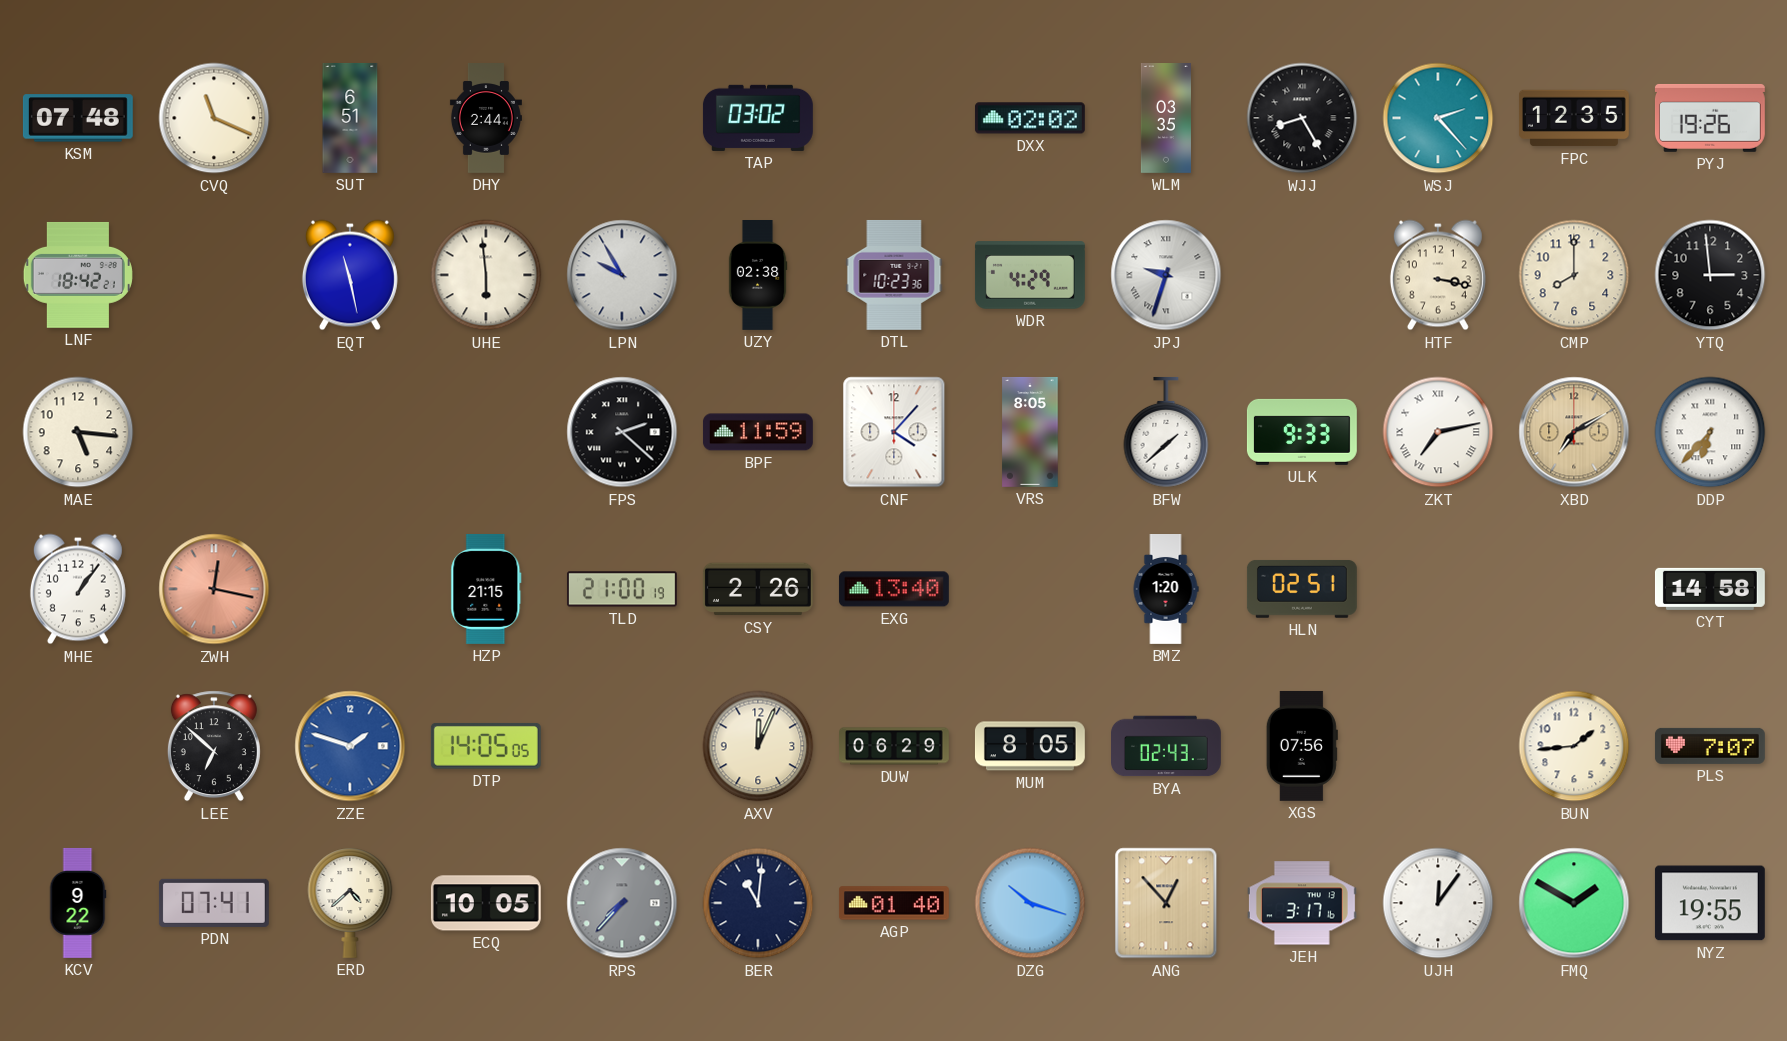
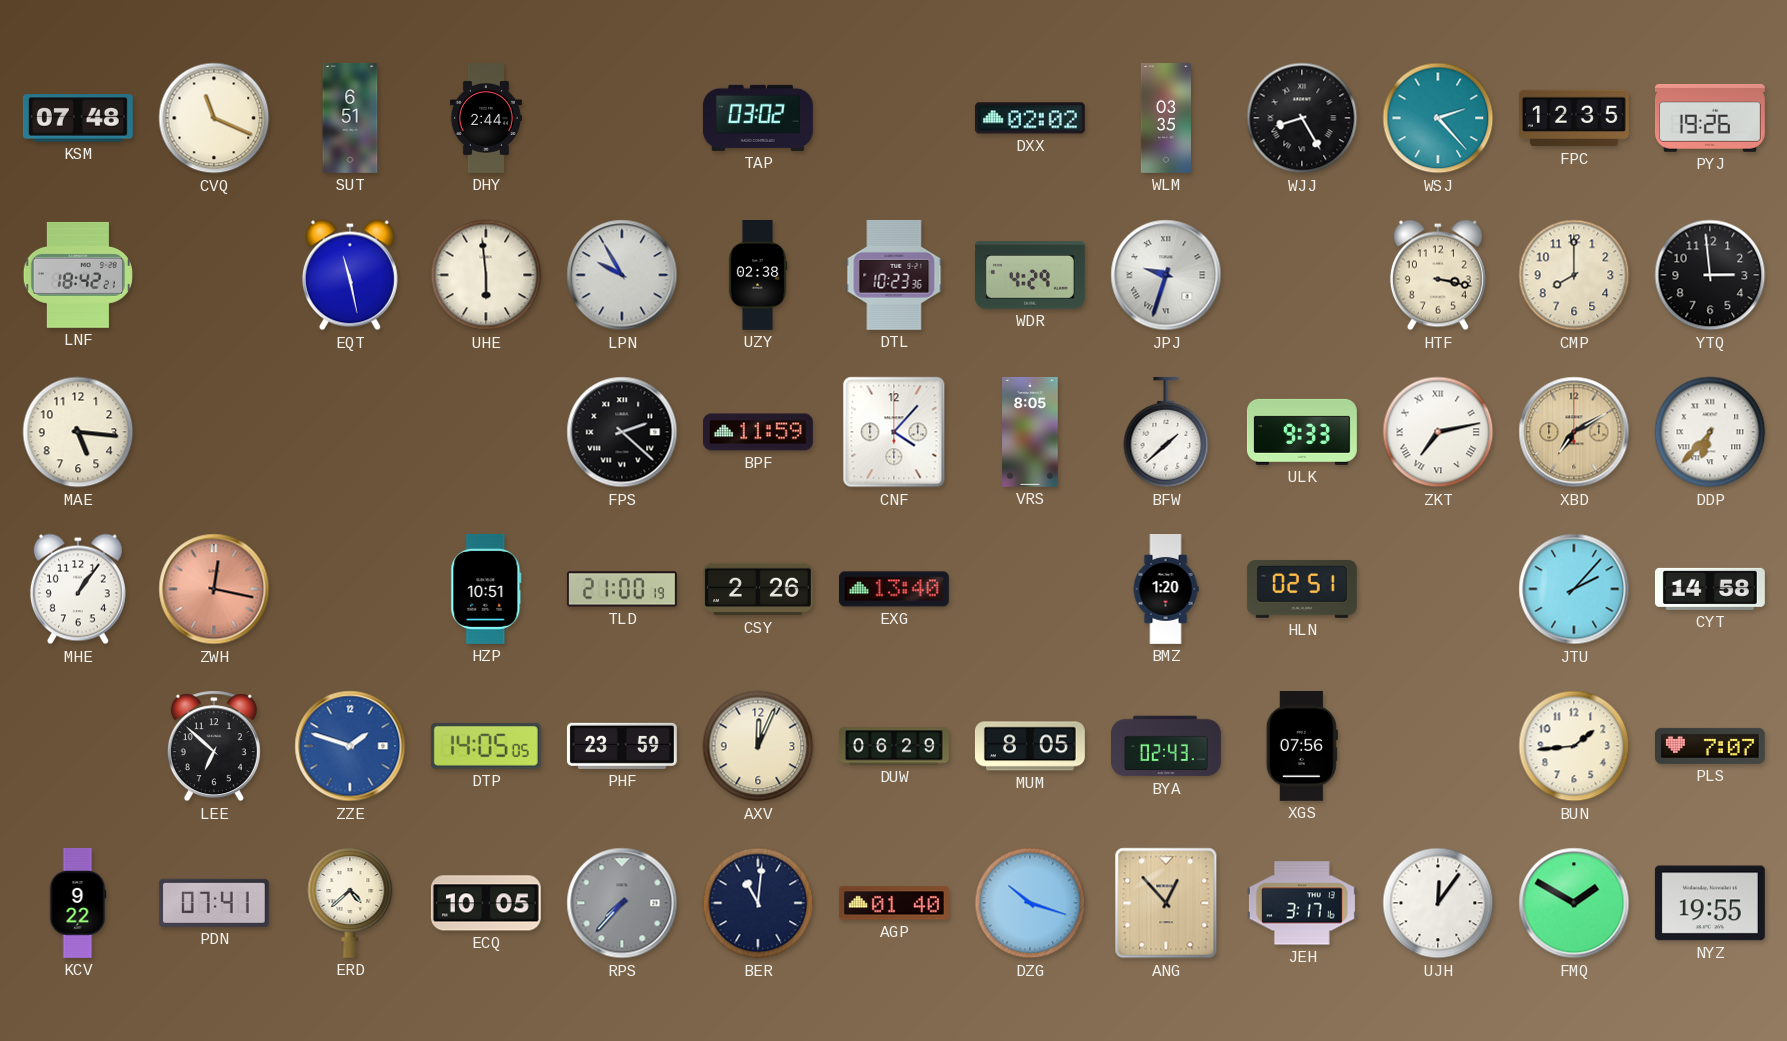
HZP: 21:15 -> 10:51 (486, 589)
JTU: none -> 2:07 (1574, 589)
PHF: none -> 23:59 (622, 746)
